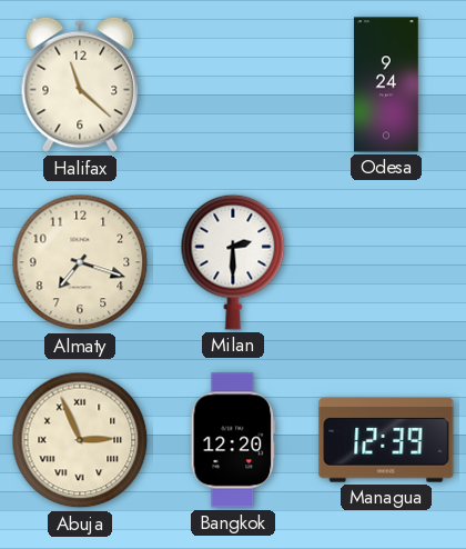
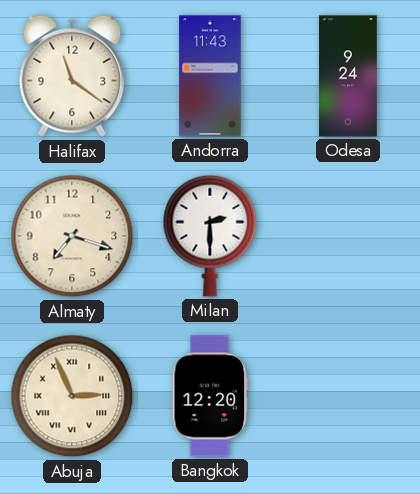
Halifax: 11:22 -> 11:21 (72, 76)
Andorra: none -> 11:43 (210, 76)
Managua: 12:39 -> none (386, 440)
